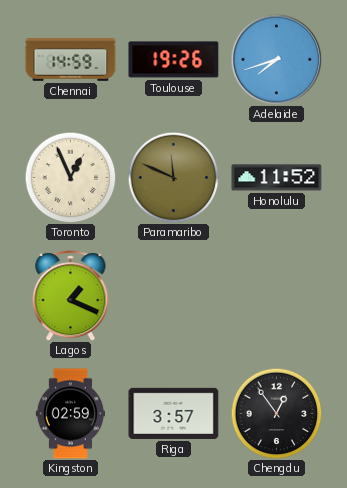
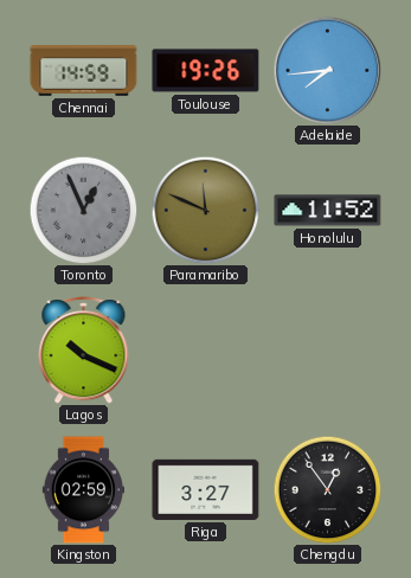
Adelaide: 7:42 -> 7:44 (327, 70)
Toronto dial: cream -> grey (83, 210)
Lagos: 1:19 -> 10:19 (84, 351)
Riga: 3:57 -> 3:27 (206, 489)
